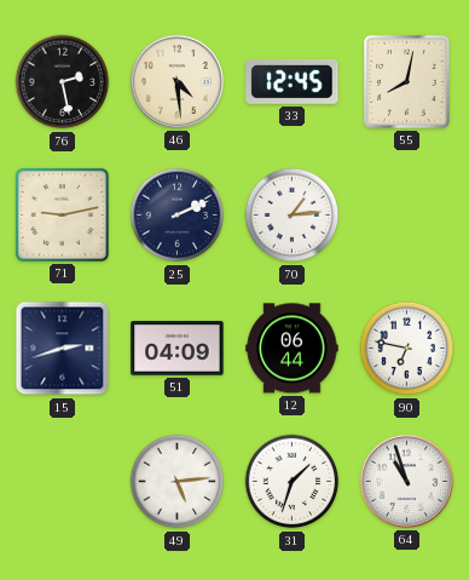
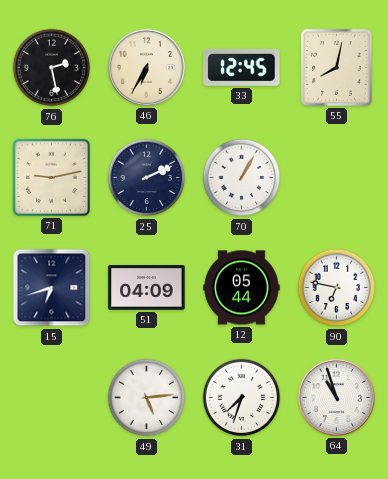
46: 4:29 -> 6:35 (146, 67)
70: 1:14 -> 1:05 (242, 178)
15: 2:42 -> 6:42 (52, 288)
12: 06:44 -> 05:44 (242, 288)
31: 1:33 -> 7:33 (242, 398)
